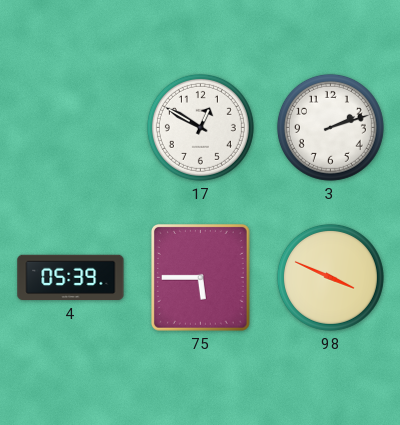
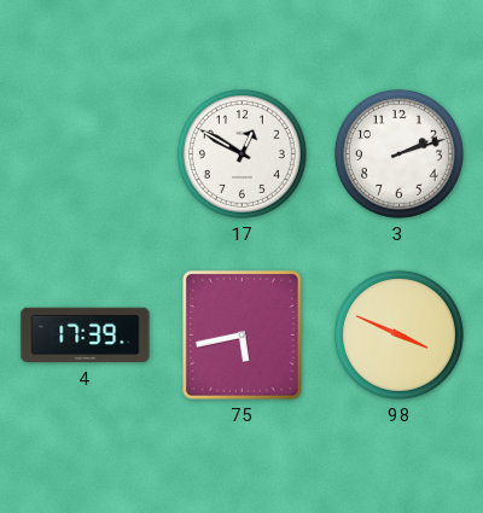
4: 05:39 -> 17:39 (86, 336)
75: 5:45 -> 5:43 (241, 336)
